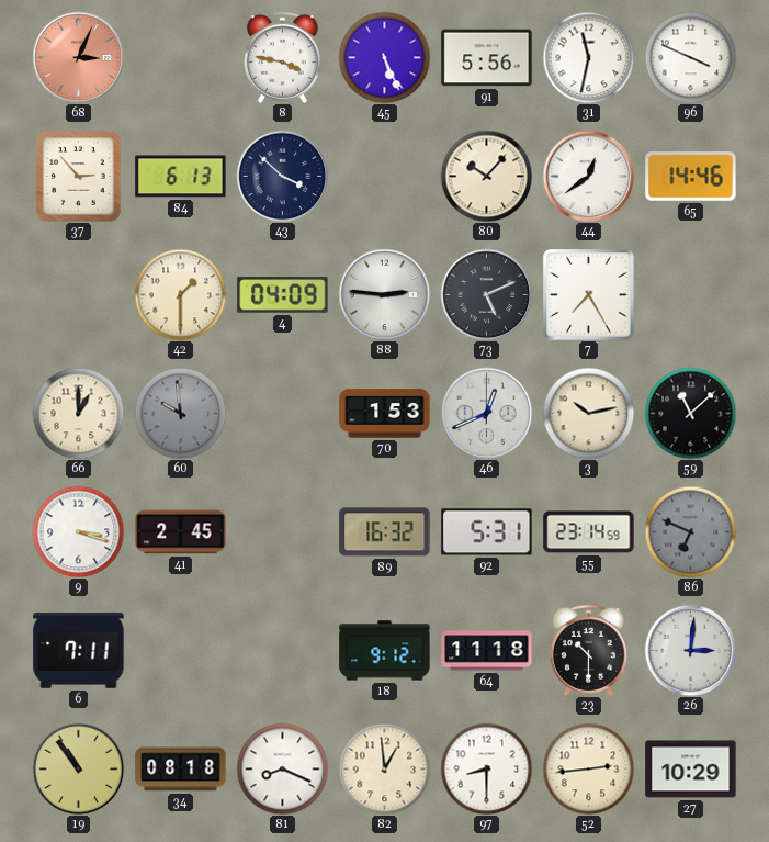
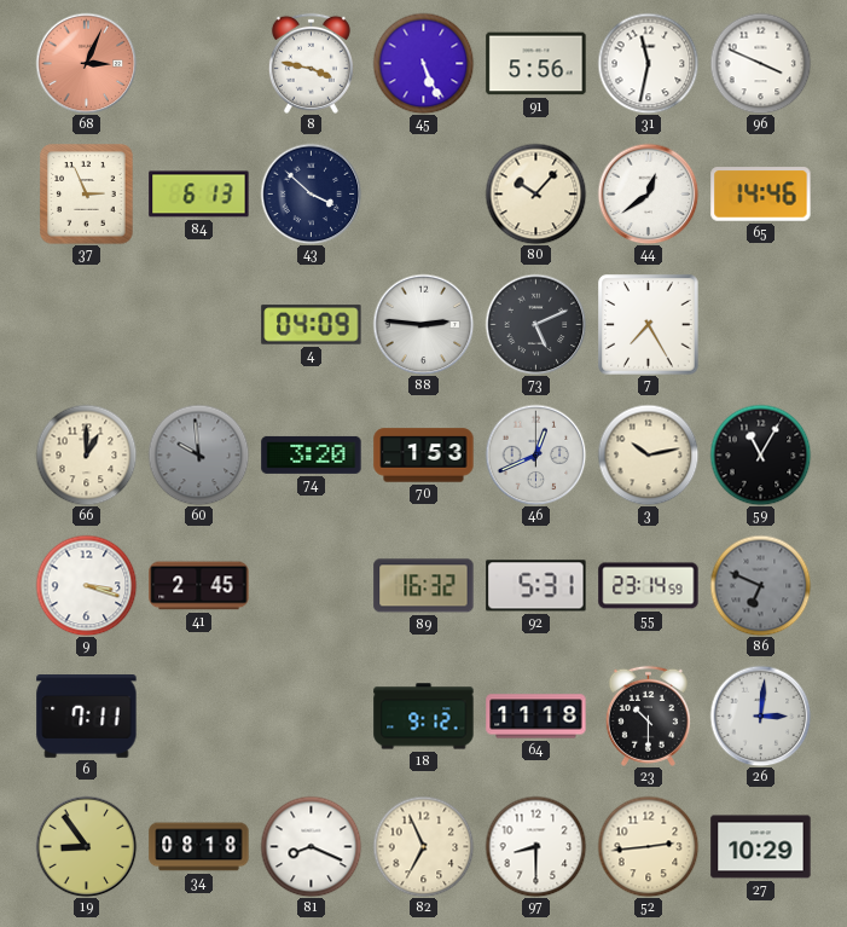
37: 2:53 -> 2:56 (87, 195)
42: 1:30 -> none (180, 294)
74: none -> 3:20 (312, 454)
59: 11:08 -> 11:05 (760, 454)
19: 10:54 -> 8:54 (86, 846)
82: 12:59 -> 6:56 (423, 846)
